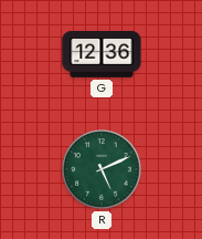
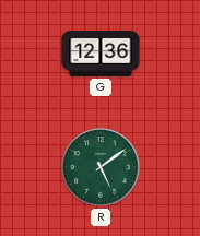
R: 5:11 -> 5:09 (101, 167)
